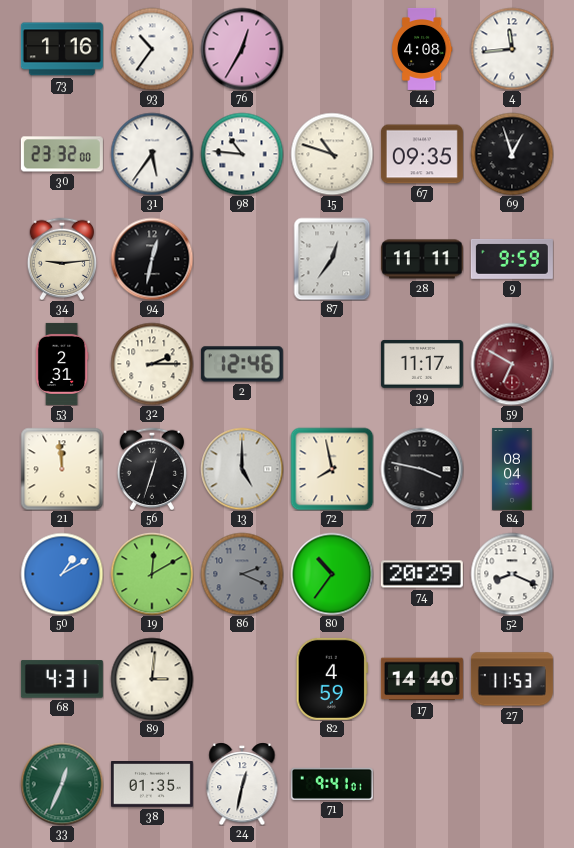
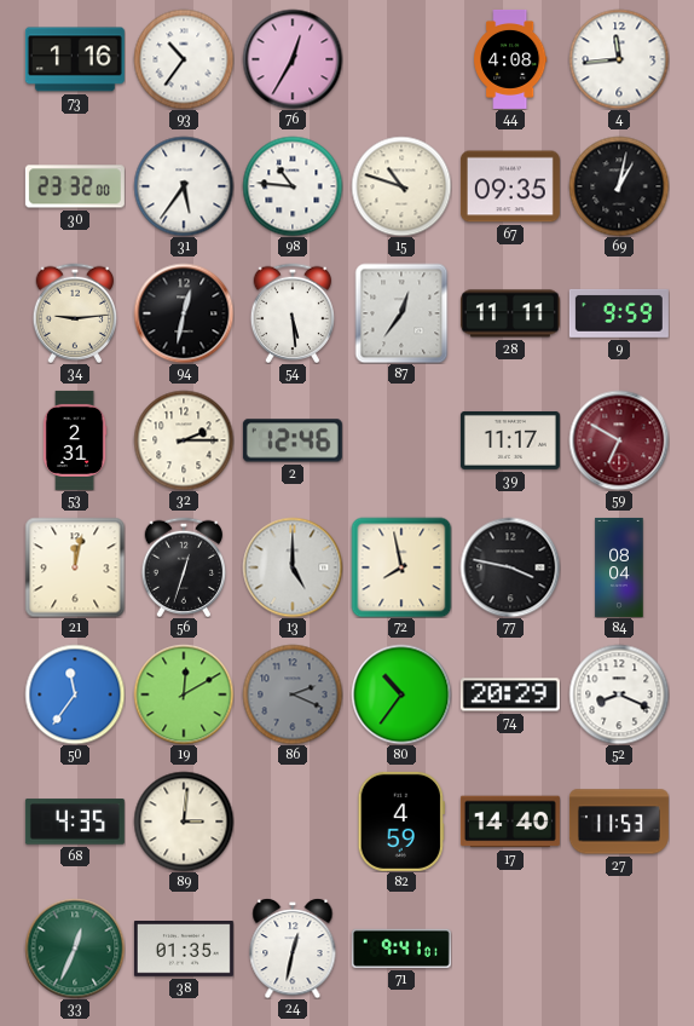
69: 12:57 -> 1:02 (619, 186)
54: none -> 5:29 (293, 312)
21: 11:59 -> 12:02 (75, 567)
50: 1:10 -> 11:36 (75, 694)
68: 4:31 -> 4:35 (75, 822)
